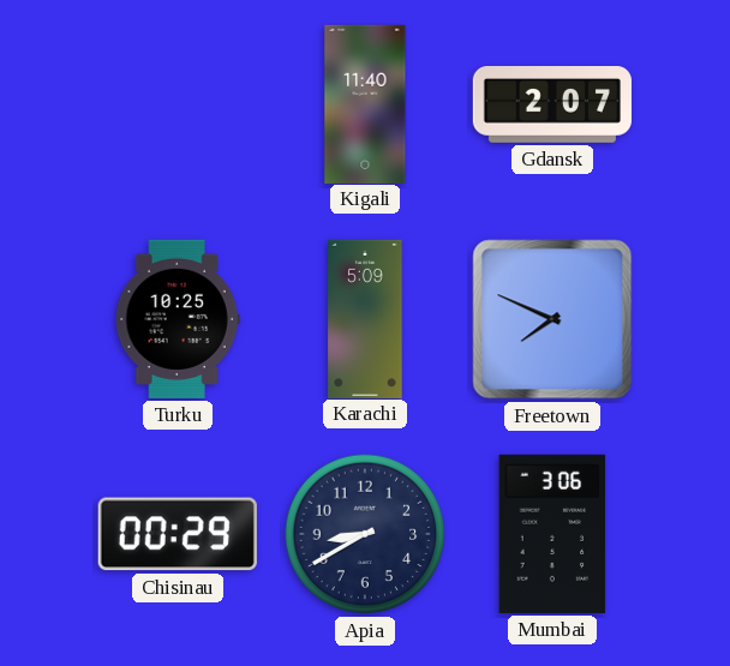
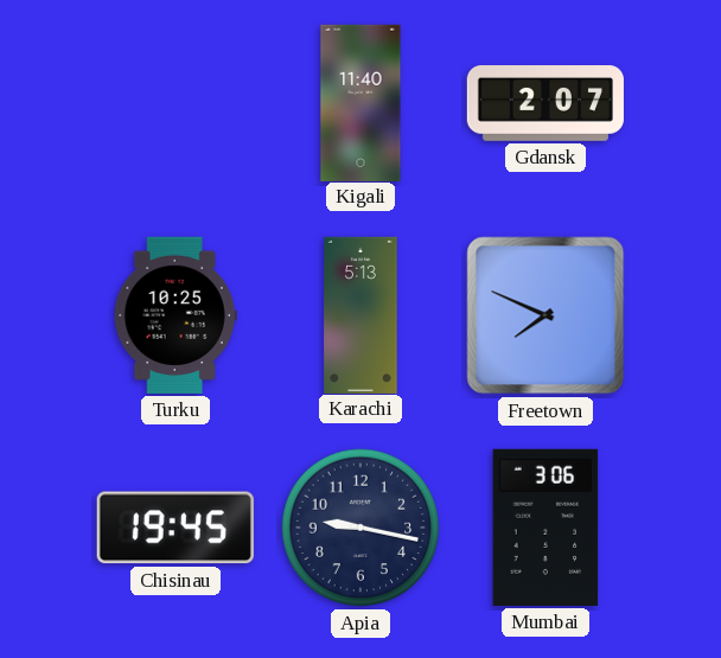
Karachi: 5:09 -> 5:13 (360, 314)
Chisinau: 00:29 -> 19:45 (176, 528)
Apia: 8:40 -> 9:17 (360, 528)
